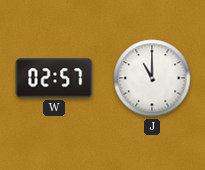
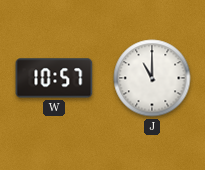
W: 02:57 -> 10:57 (54, 78)
